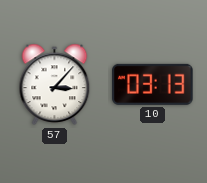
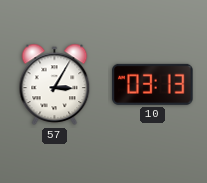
57: 3:07 -> 3:05 (55, 85)
